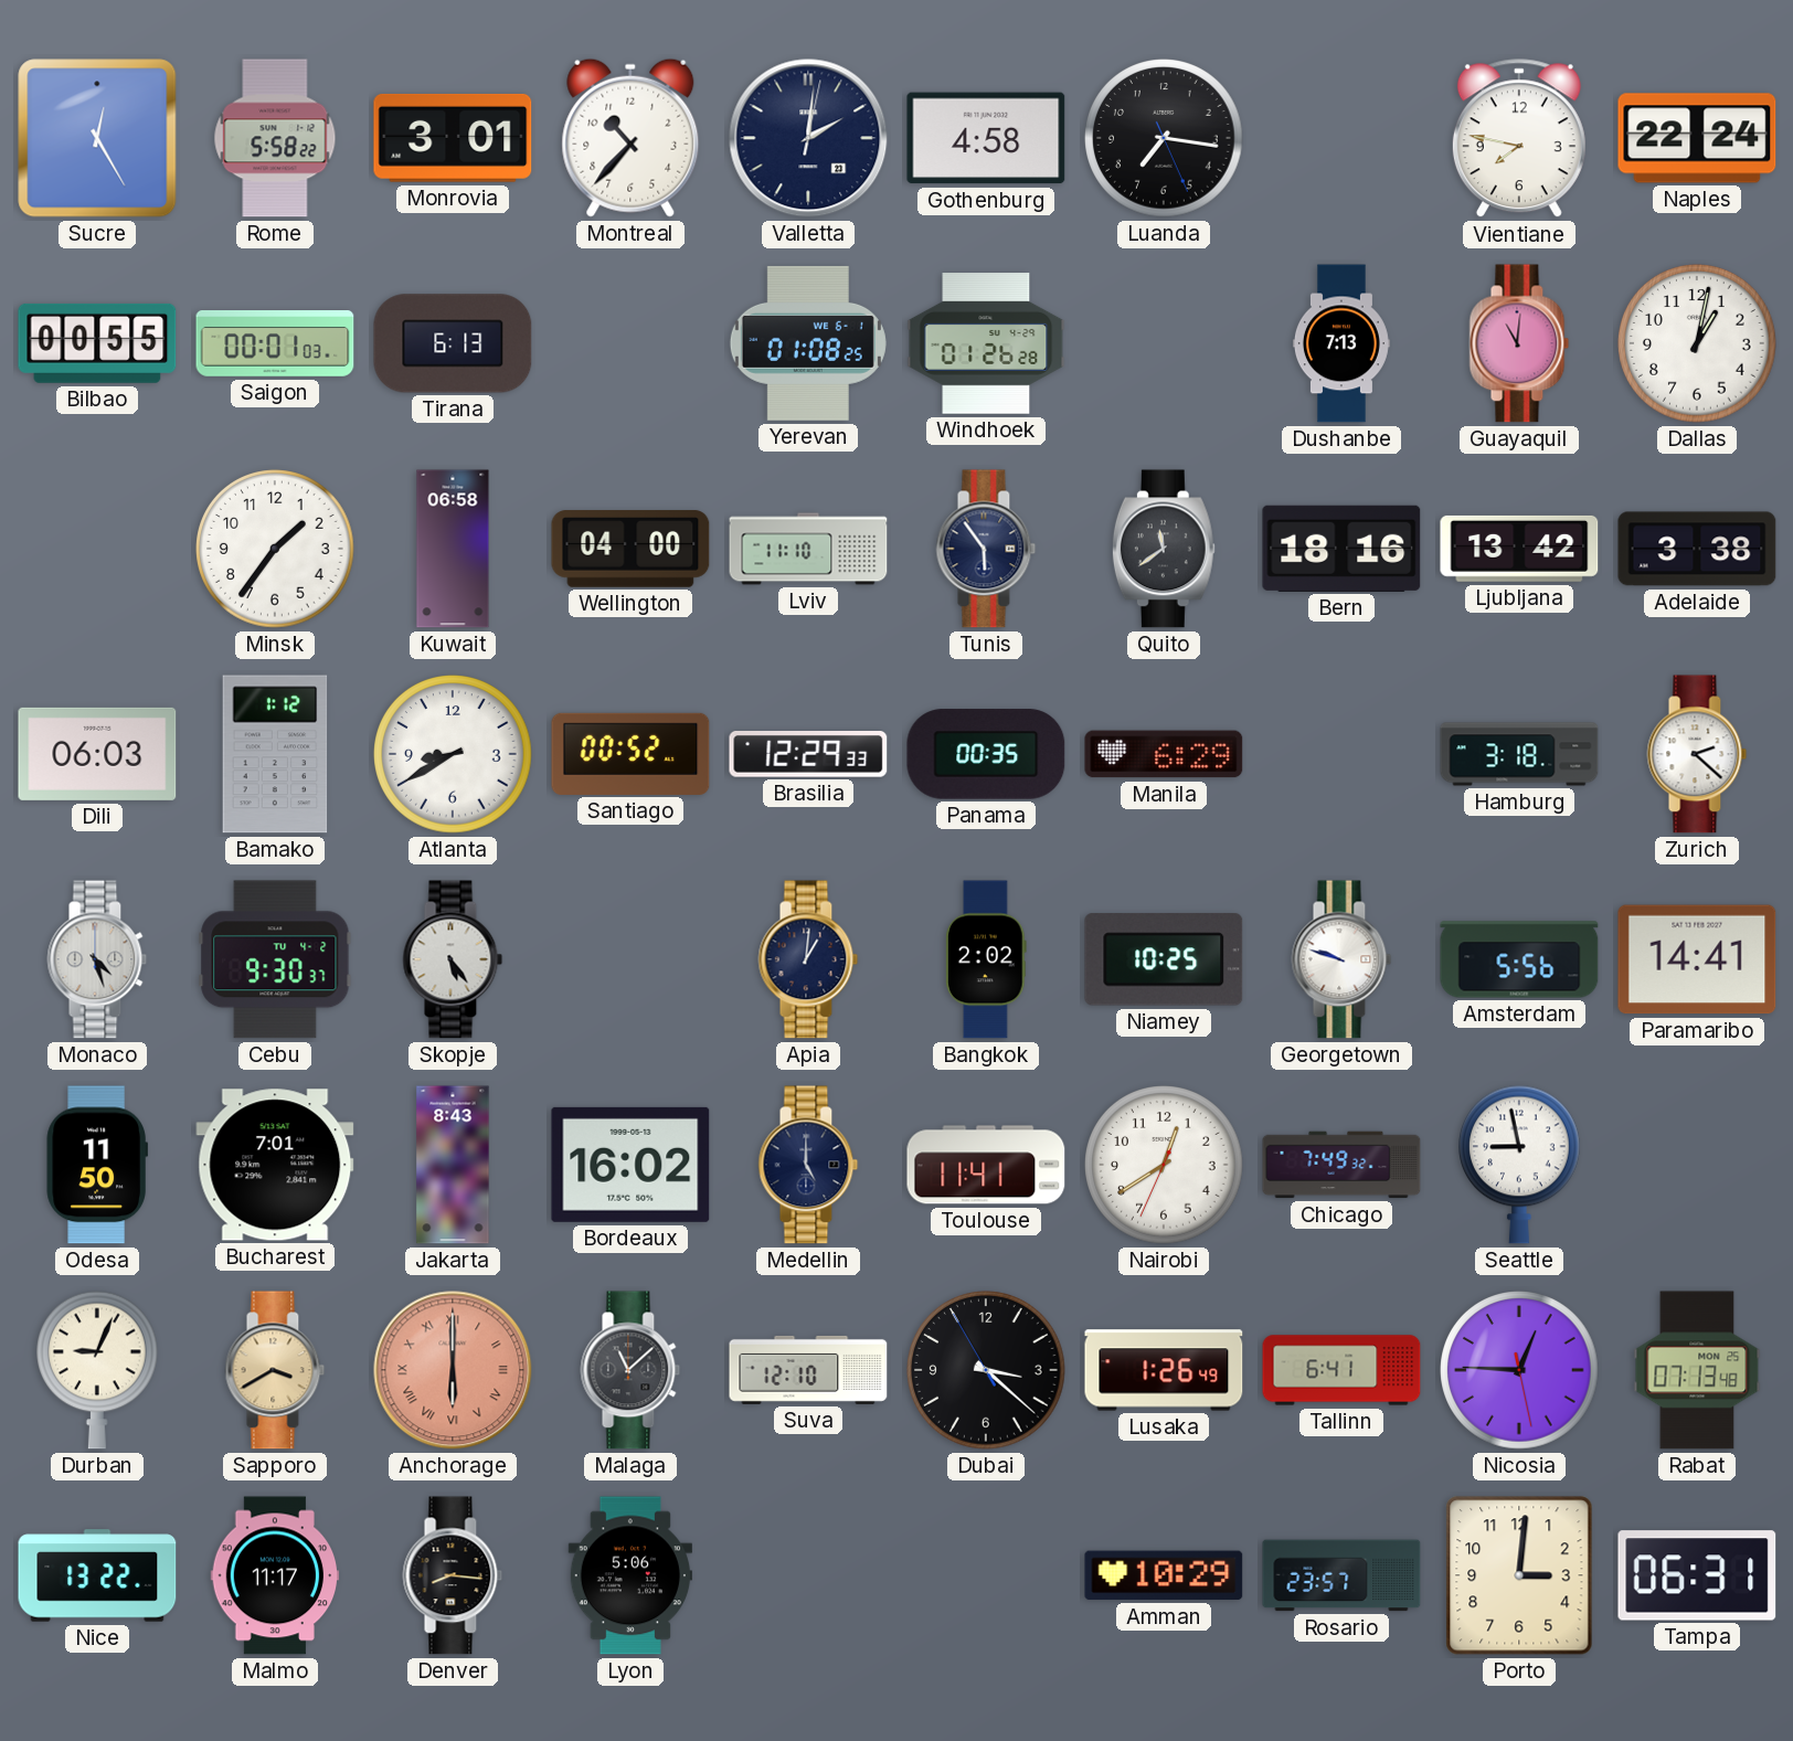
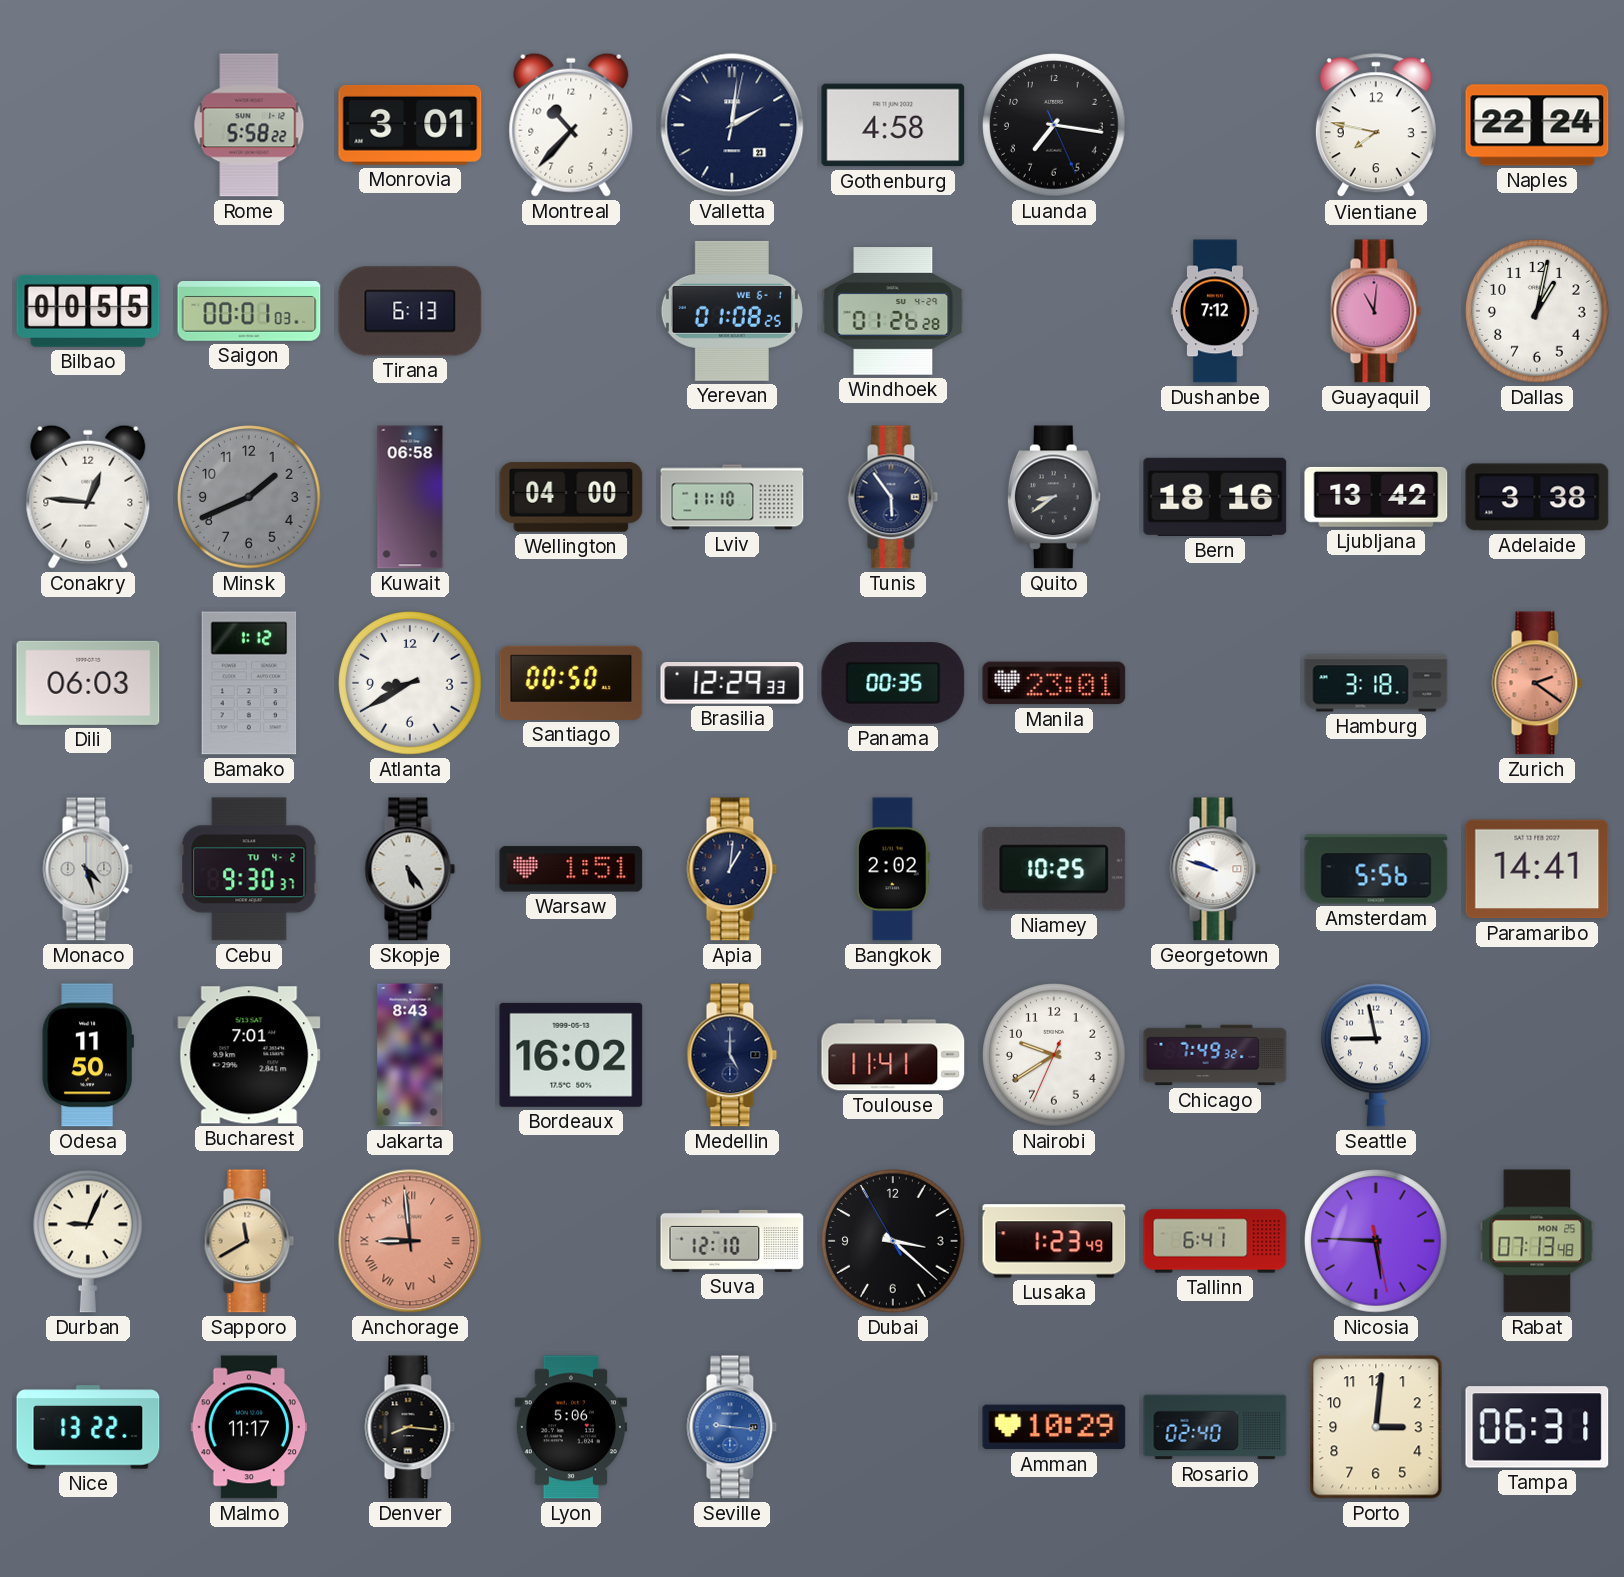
Sucre: 12:25 -> none (97, 138)
Dushanbe: 7:13 -> 7:12 (1215, 311)
Conakry: none -> 12:46 (88, 497)
Minsk: 1:36 -> 1:41 (249, 497)
Minsk dial: white -> grey (249, 497)
Quito: 11:39 -> 8:39 (1054, 497)
Santiago: 00:52 -> 00:50 (571, 683)
Manila: 6:29 -> 23:01 (1054, 683)
Zurich: 2:22 -> 2:21 (1537, 683)
Zurich dial: white -> salmon (1537, 683)
Warsaw: none -> 1:51 (571, 869)
Nairobi: 12:39 -> 9:39 (1054, 1055)
Sapporo: 3:40 -> 11:40 (249, 1241)
Anchorage: 6:00 -> 8:59 (410, 1241)
Malaga: 11:08 -> none (630, 1370)
Lusaka: 1:26 -> 1:23 (1054, 1241)
Nicosia: 12:45 -> 5:45 (1376, 1241)
Seville: none -> 9:16 (732, 1427)
Rosario: 23:57 -> 02:40 (1215, 1427)
